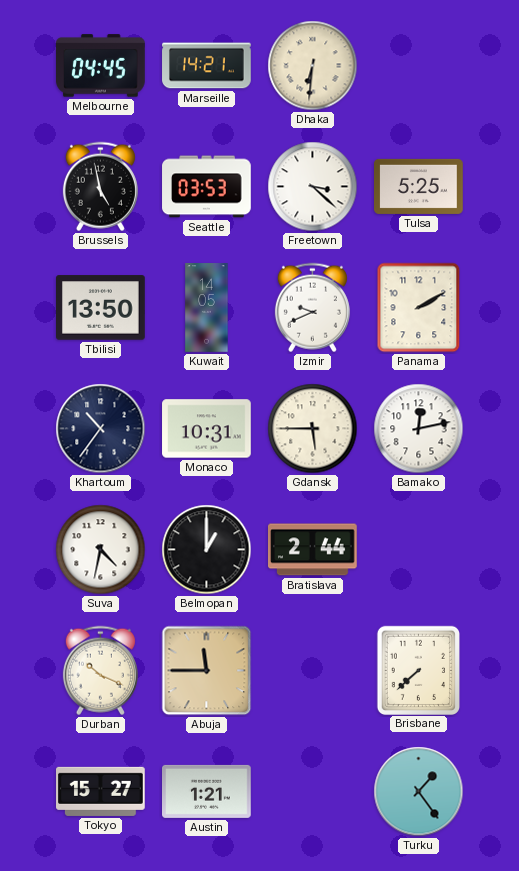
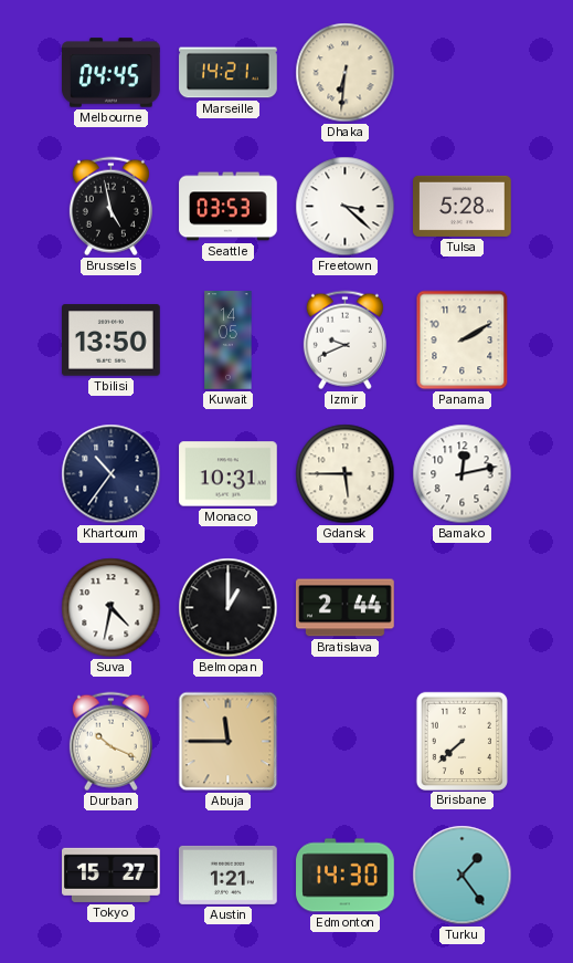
Tulsa: 5:25 -> 5:28 (463, 206)
Edmonton: none -> 14:30 (346, 876)
